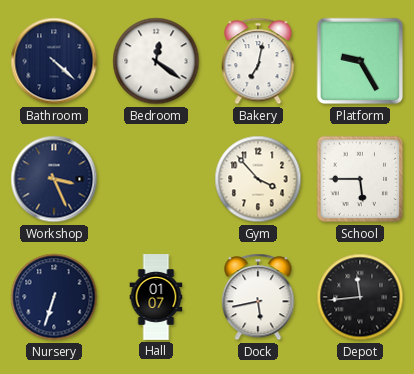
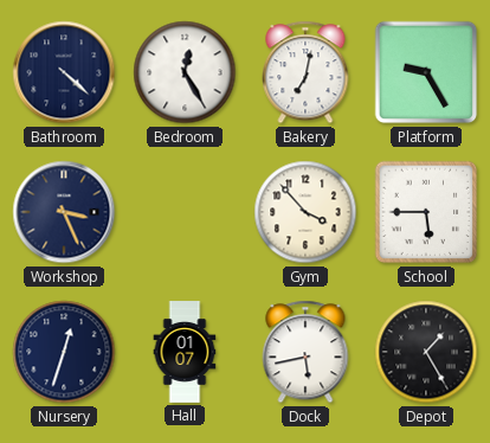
Bedroom: 12:21 -> 12:25 (185, 72)
Nursery: 6:33 -> 12:33 (64, 352)
Depot: 11:44 -> 1:25 (426, 352)
